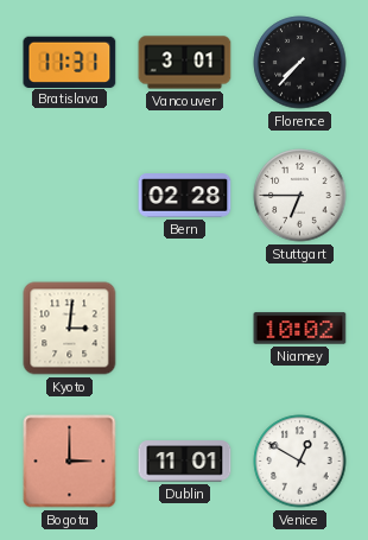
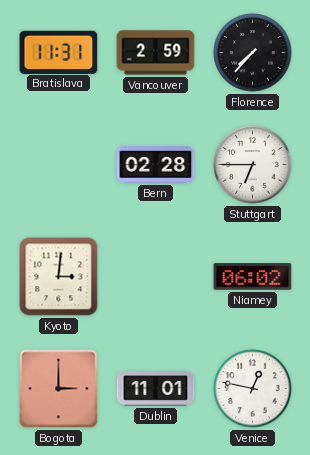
Vancouver: 3:01 -> 2:59 (156, 53)
Niamey: 10:02 -> 06:02 (253, 277)
Venice: 12:50 -> 12:47 (253, 389)
